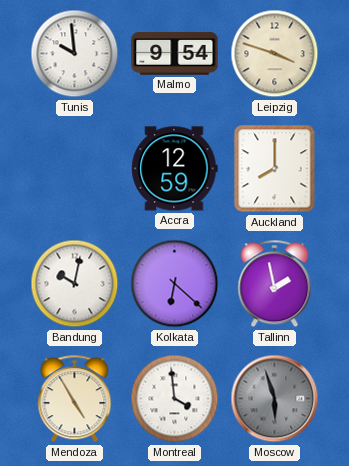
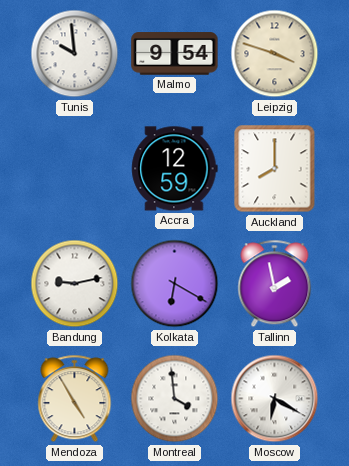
Bandung: 10:02 -> 9:13 (75, 284)
Kolkata: 6:22 -> 6:20 (175, 284)
Moscow: 5:57 -> 6:20 (275, 399)
Moscow dial: grey -> white (275, 399)
